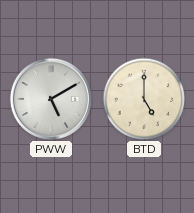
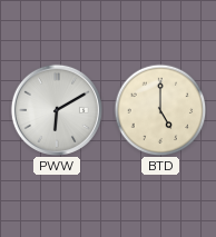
PWW: 5:10 -> 6:10 (57, 110)
